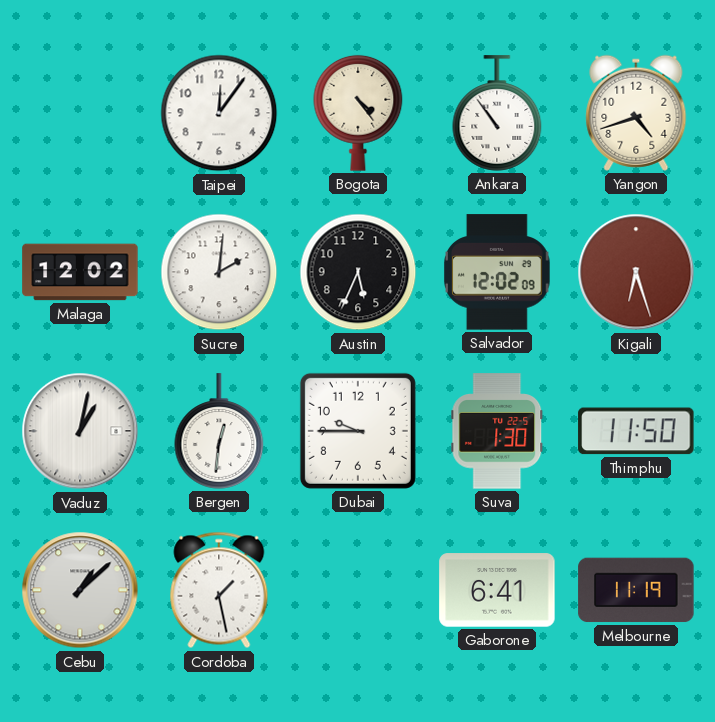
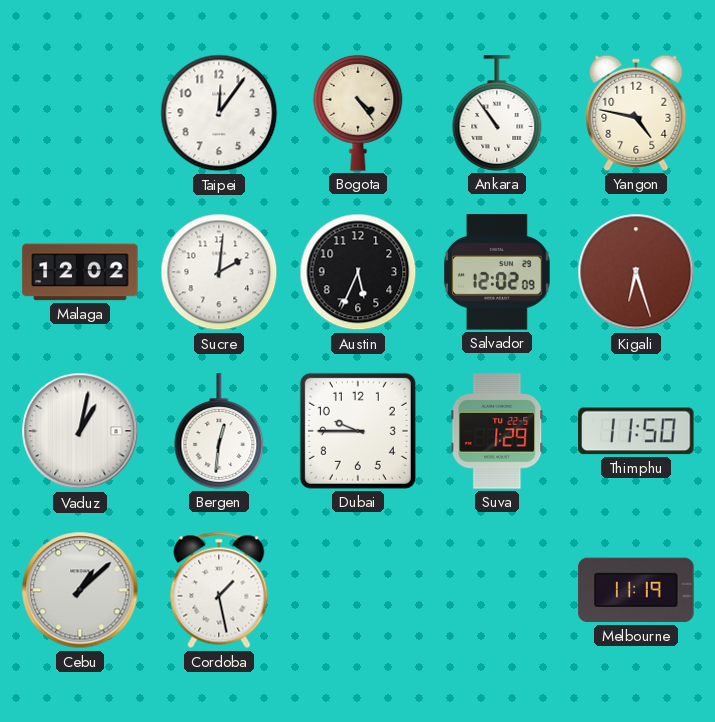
Yangon: 4:42 -> 4:47 (636, 113)
Suva: 1:30 -> 1:29 (497, 431)
Gaborone: 6:41 -> none (497, 590)
